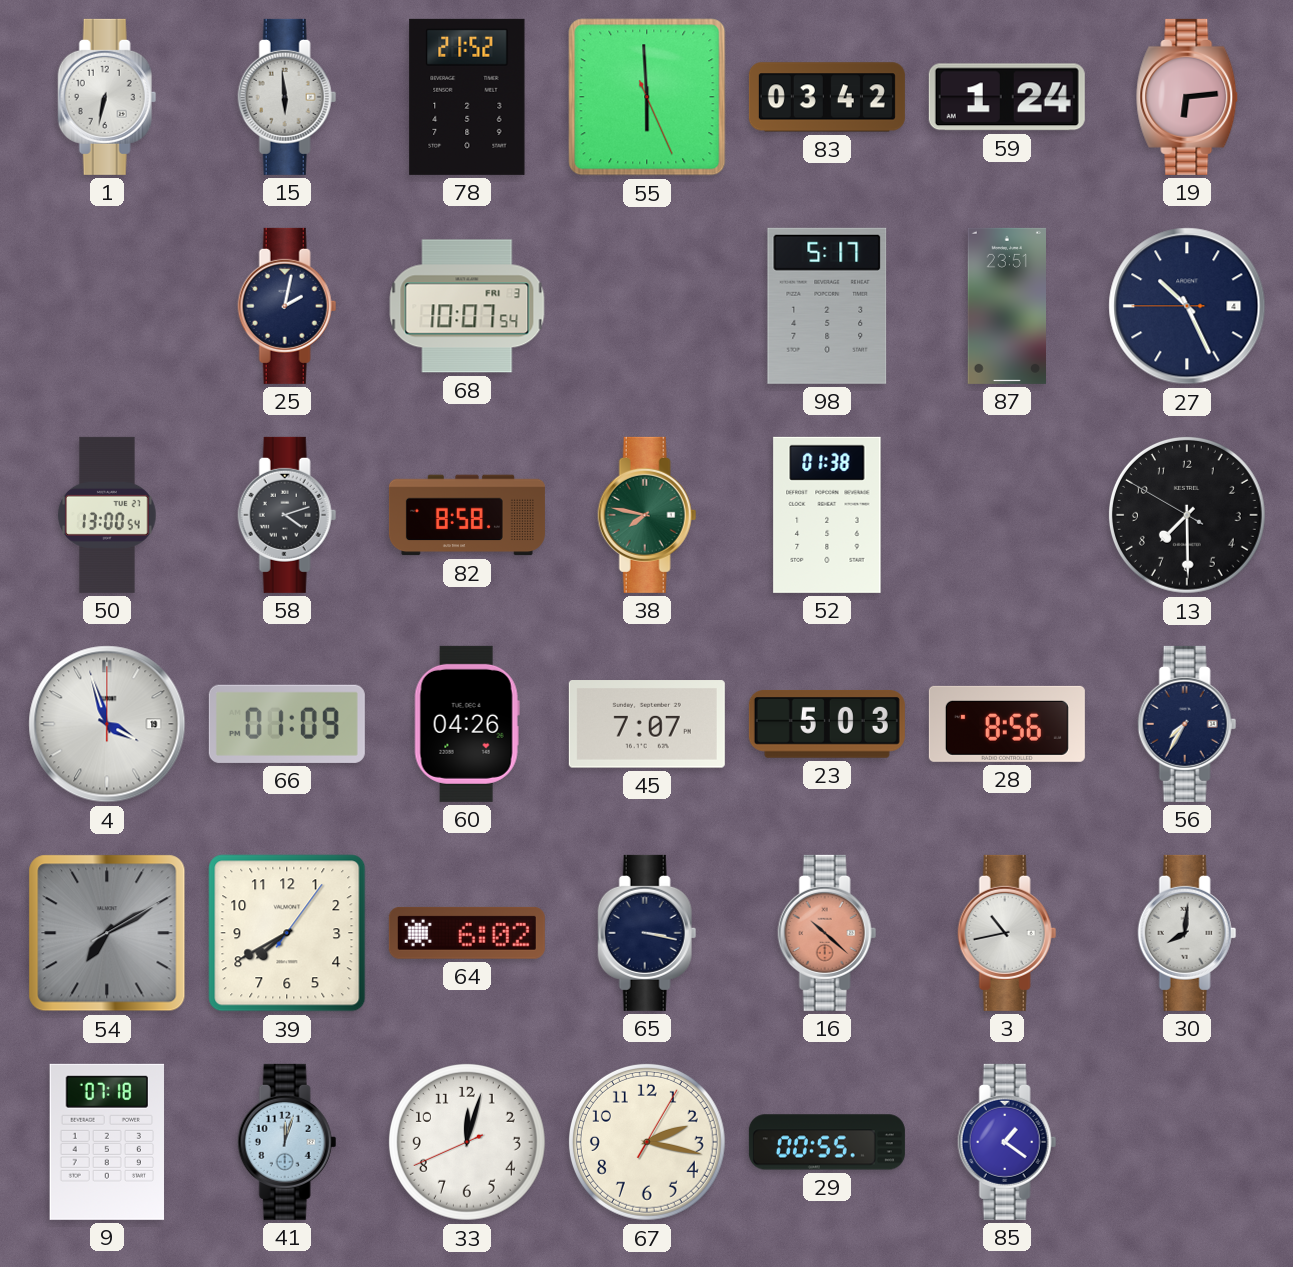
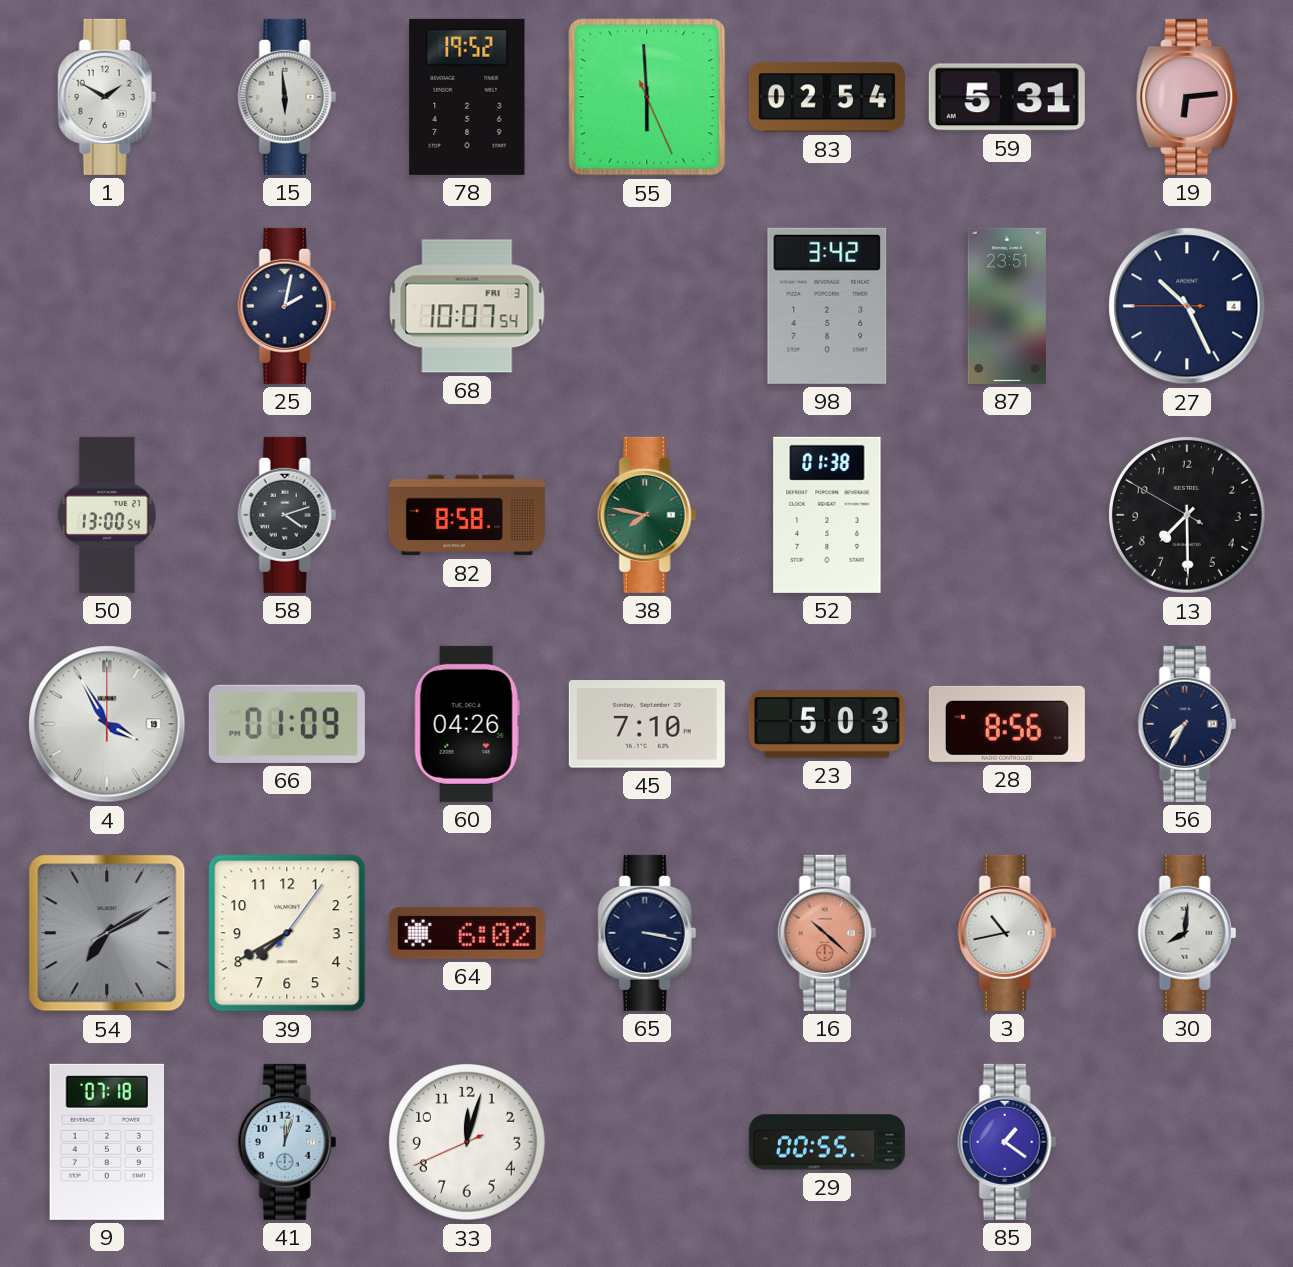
1: 6:32 -> 1:50 (107, 97)
78: 21:52 -> 19:52 (467, 97)
83: 03:42 -> 02:54 (827, 97)
59: 1:24 -> 5:31 (1007, 97)
98: 5:17 -> 3:42 (827, 306)
4: 3:57 -> 3:55 (107, 724)
45: 7:07 -> 7:10 (647, 724)
67: 2:17 -> none (647, 1142)
